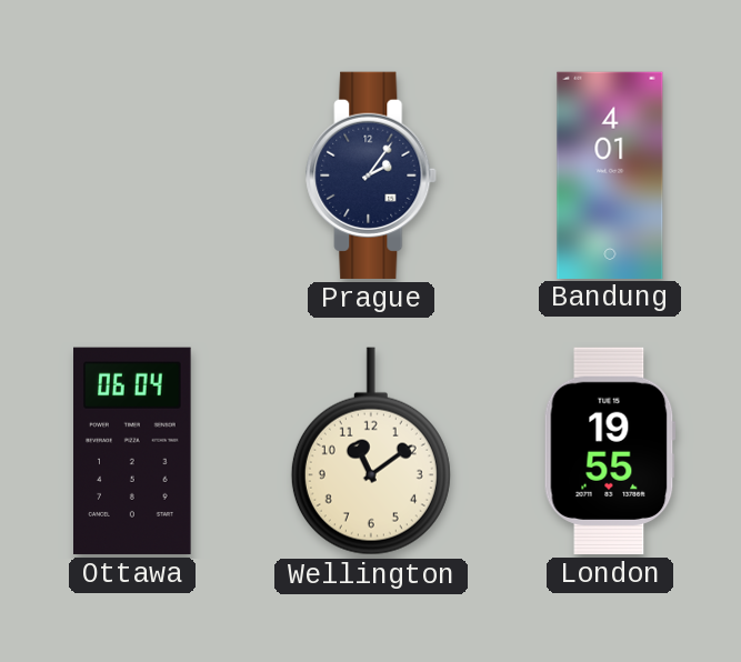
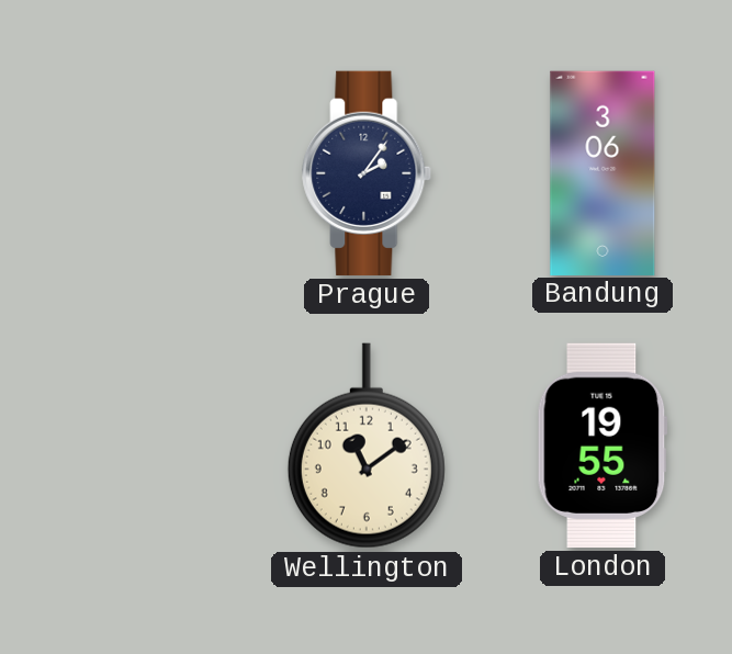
Bandung: 4:01 -> 3:06 (603, 172)
Ottawa: 06:04 -> none (133, 451)
